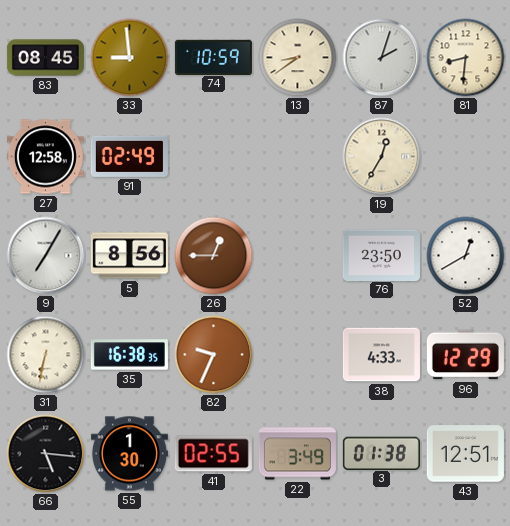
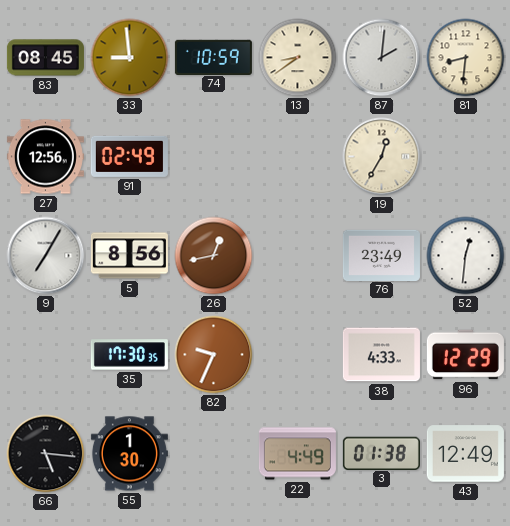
87: 2:03 -> 2:01 (382, 58)
27: 12:58 -> 12:56 (45, 157)
26: 12:45 -> 12:43 (214, 256)
76: 23:50 -> 23:49 (381, 255)
52: 12:40 -> 12:31 (466, 256)
31: 6:32 -> none (46, 355)
35: 16:38 -> 17:30 (129, 355)
41: 02:55 -> none (213, 454)
22: 3:49 -> 4:49 (297, 454)
43: 12:51 -> 12:49 (465, 454)
